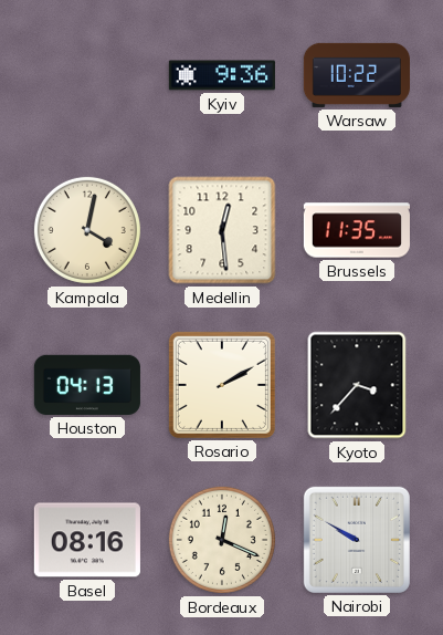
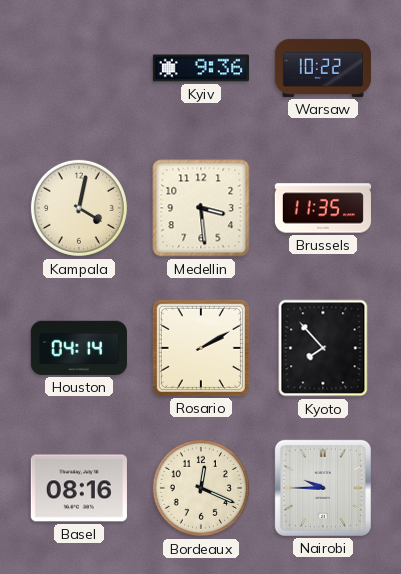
Medellin: 12:29 -> 3:29 (201, 208)
Houston: 04:13 -> 04:14 (79, 348)
Kyoto: 3:37 -> 7:53 (323, 348)
Nairobi: 9:50 -> 9:45 (323, 488)
